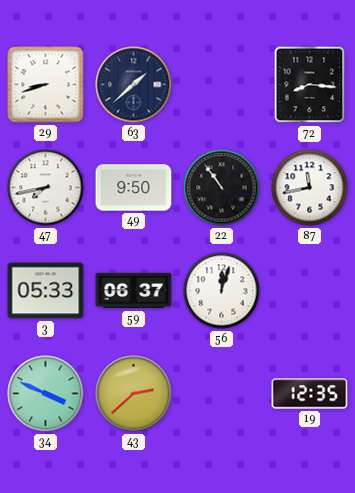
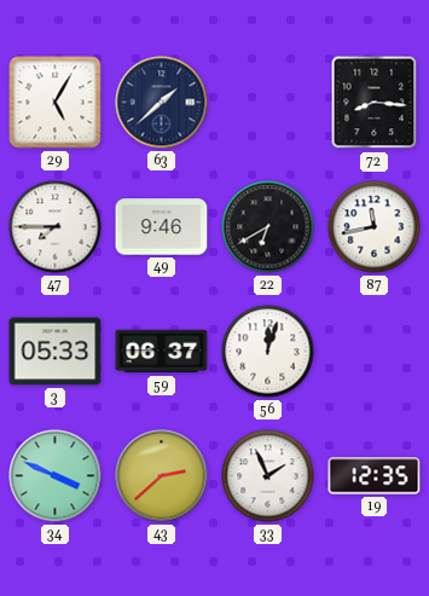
29: 8:42 -> 5:05 (56, 103)
47: 7:43 -> 7:45 (56, 227)
49: 9:50 -> 9:46 (162, 227)
22: 10:54 -> 6:40 (268, 227)
33: none -> 1:56 (268, 476)
